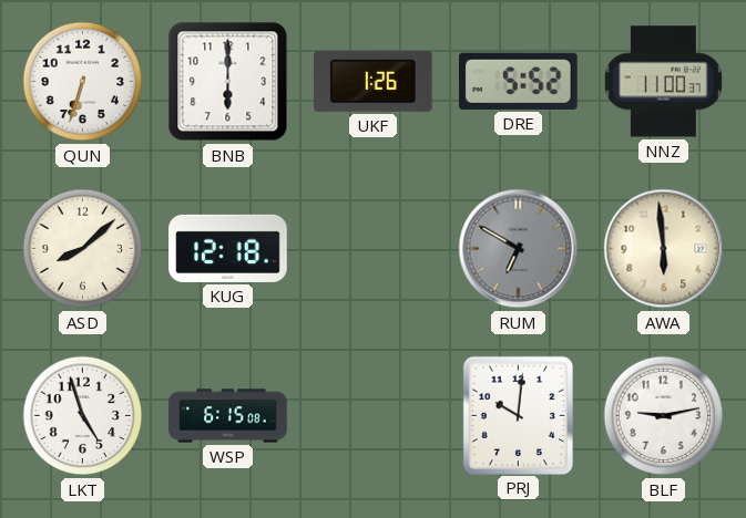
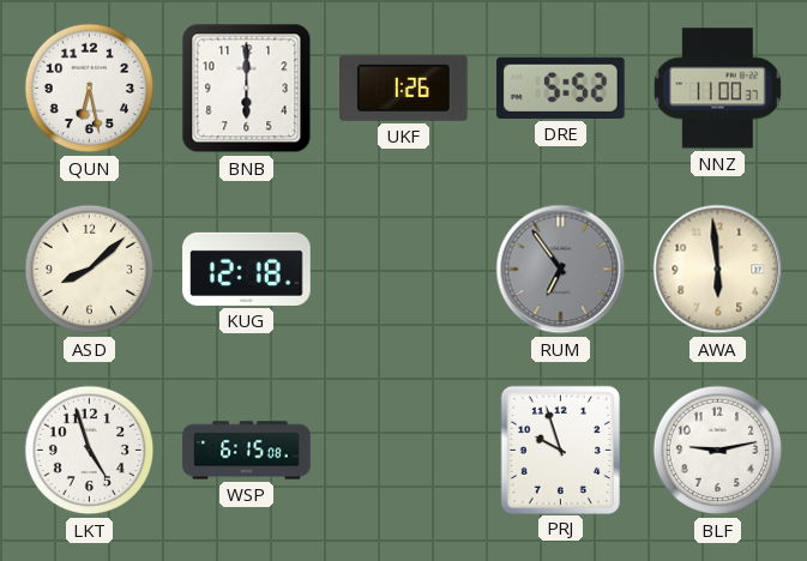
QUN: 6:33 -> 6:28 (90, 89)
RUM: 6:50 -> 6:54 (561, 270)
PRJ: 10:01 -> 9:57 (560, 450)
